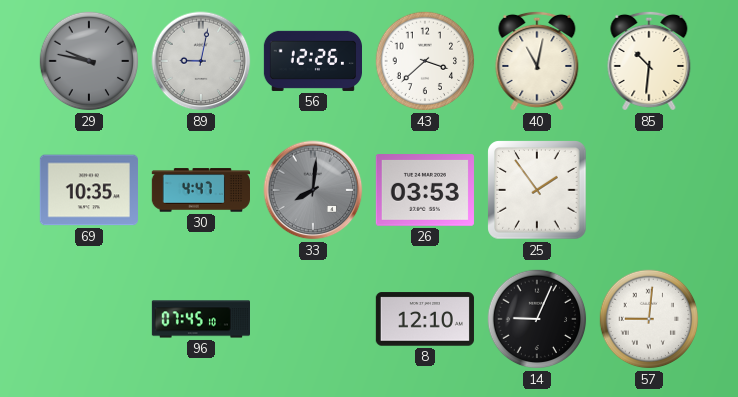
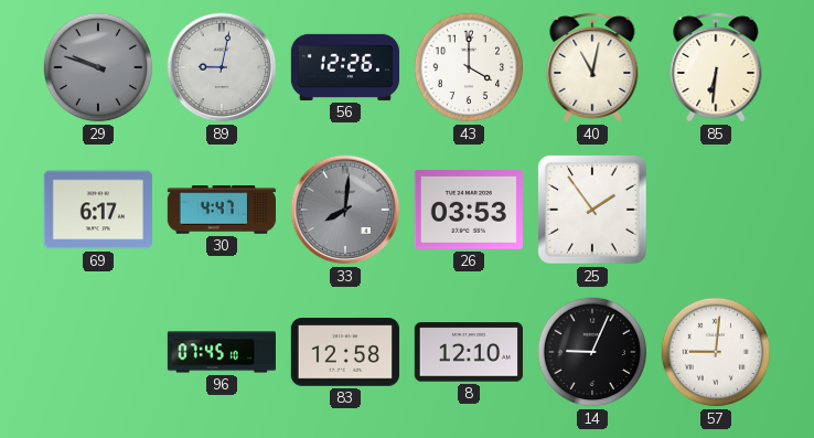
29: 9:47 -> 9:48 (98, 67)
43: 3:38 -> 4:00 (469, 67)
85: 10:31 -> 6:31 (716, 67)
69: 10:35 -> 6:17 (98, 210)
83: none -> 12:58 (345, 352)
